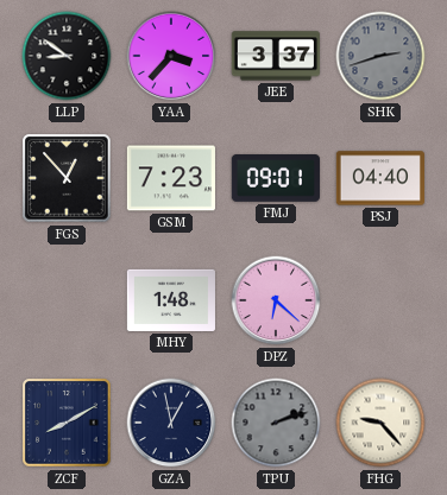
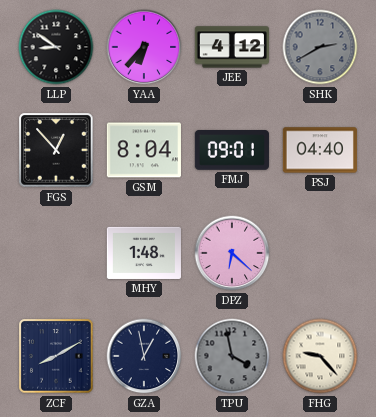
YAA: 3:37 -> 6:37 (144, 47)
JEE: 3:37 -> 4:12 (232, 47)
SHK: 2:42 -> 2:40 (320, 47)
GSM: 7:23 -> 8:04 (144, 150)
TPU: 2:12 -> 3:58 (232, 356)
